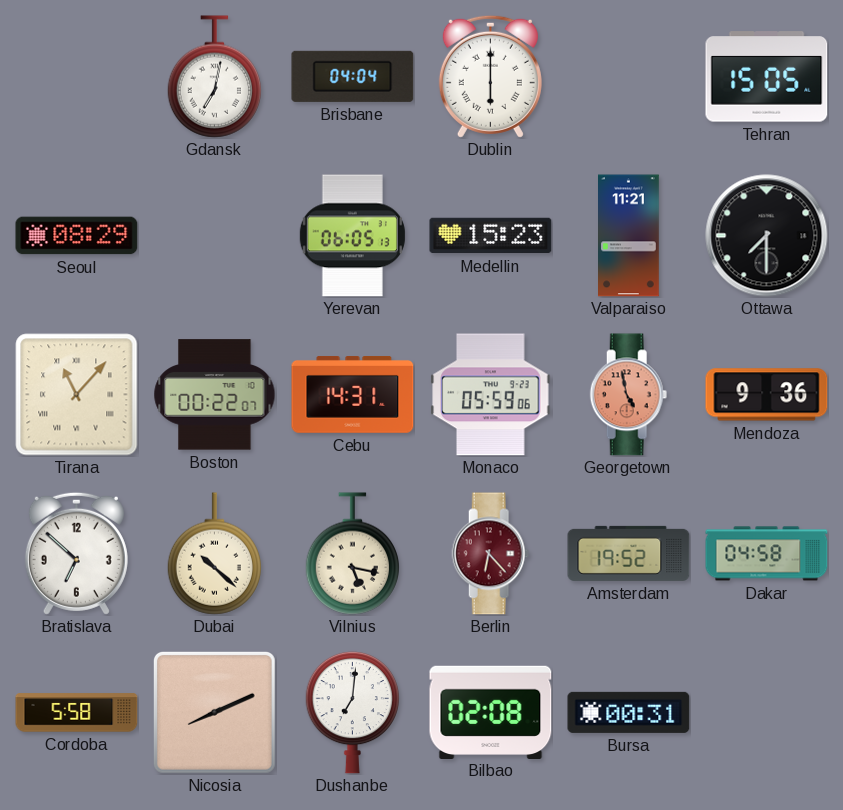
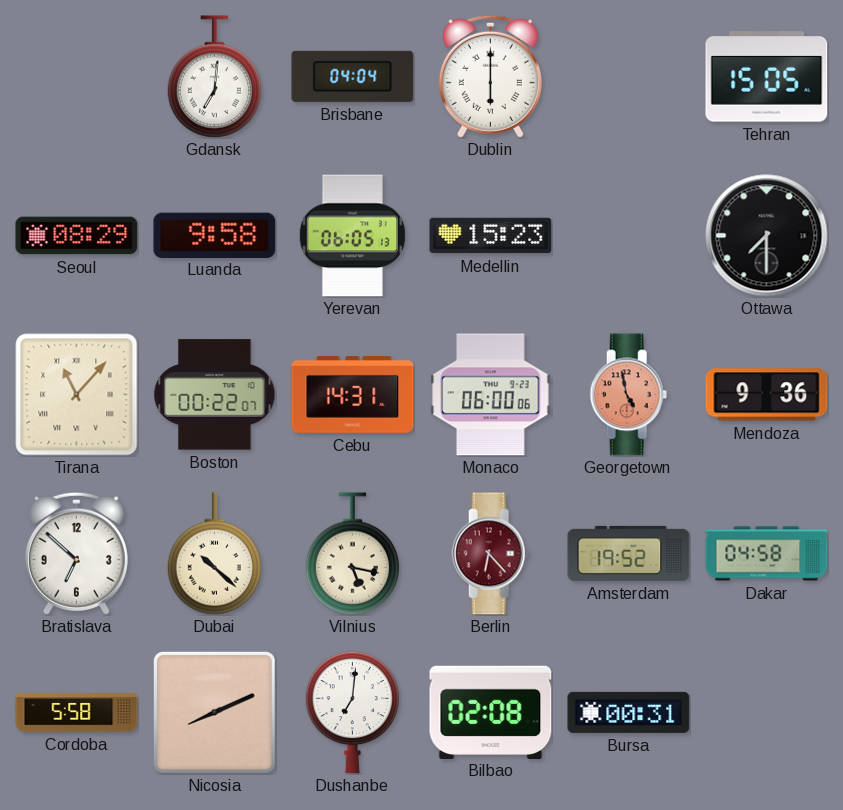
Gdansk: 7:02 -> 7:01 (214, 77)
Luanda: none -> 9:58 (215, 235)
Valparaiso: 11:21 -> none (629, 236)
Monaco: 05:59 -> 06:00 (491, 395)
